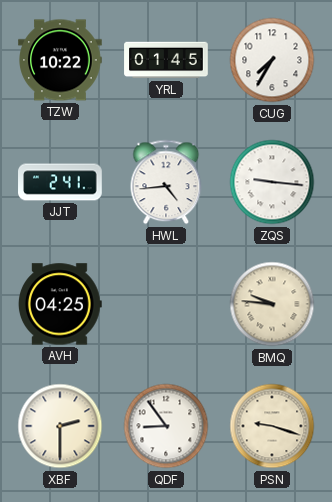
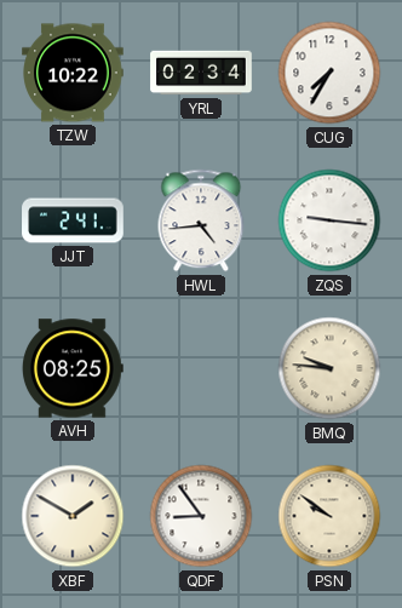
YRL: 01:45 -> 02:34 (201, 73)
AVH: 04:25 -> 08:25 (73, 368)
XBF: 2:30 -> 1:50 (73, 516)
PSN: 9:18 -> 9:51 (329, 516)
